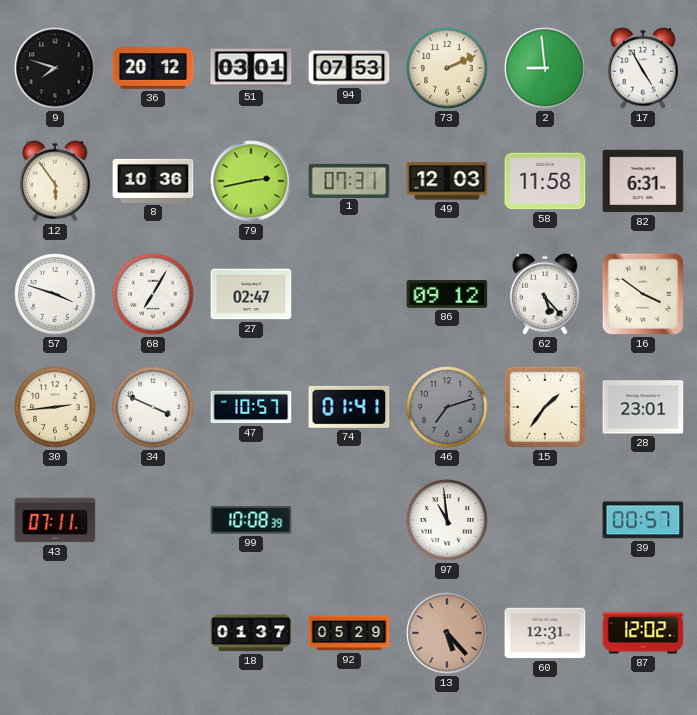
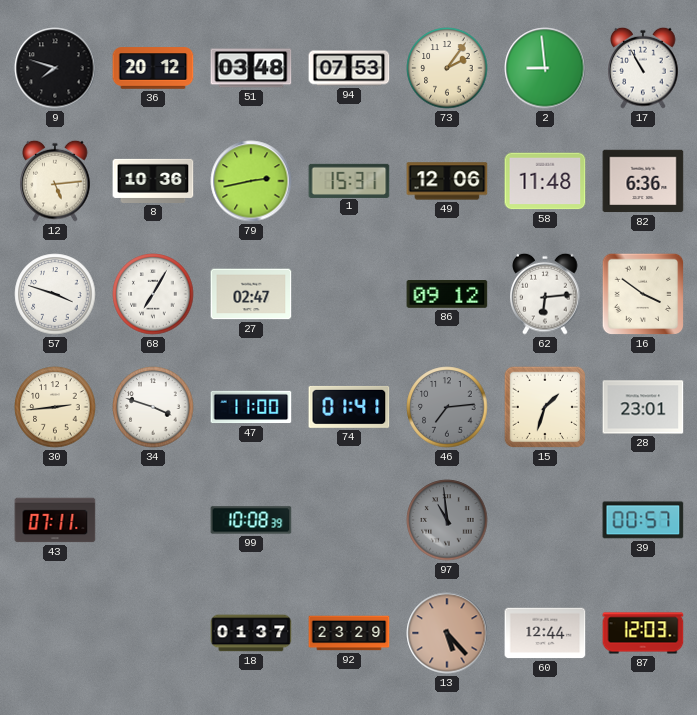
51: 03:01 -> 03:48 (251, 68)
73: 2:11 -> 2:06 (447, 68)
17: 4:55 -> 10:55 (643, 68)
12: 5:54 -> 5:14 (55, 181)
1: 07:31 -> 15:31 (349, 180)
49: 12:03 -> 12:06 (447, 181)
58: 11:58 -> 11:48 (545, 181)
82: 6:31 -> 6:36 (643, 181)
62: 5:23 -> 6:14 (545, 294)
34: 3:49 -> 3:48 (153, 407)
47: 10:57 -> 11:00 (251, 407)
46: 7:12 -> 7:14 (447, 407)
15: 1:36 -> 1:33 (545, 407)
97 dial: white -> grey (447, 520)
92: 05:29 -> 23:29 (349, 633)
60: 12:31 -> 12:44 (545, 633)
87: 12:02 -> 12:03 (643, 633)
